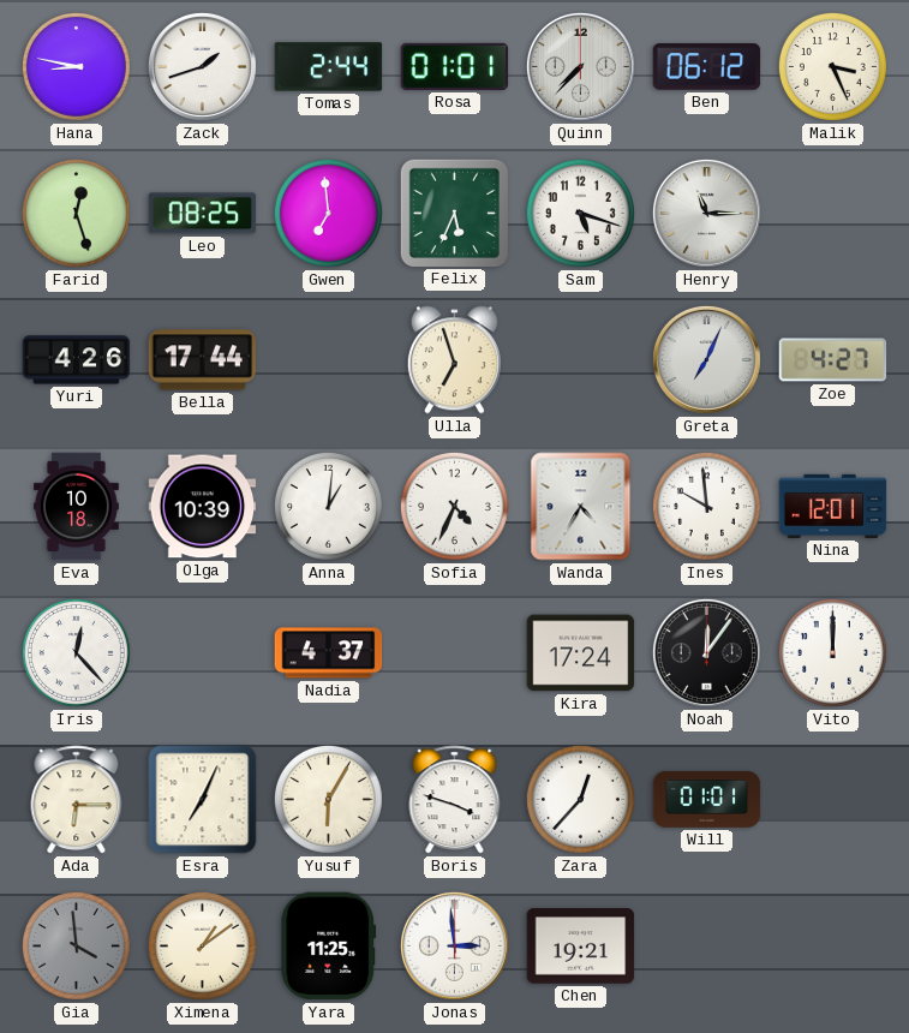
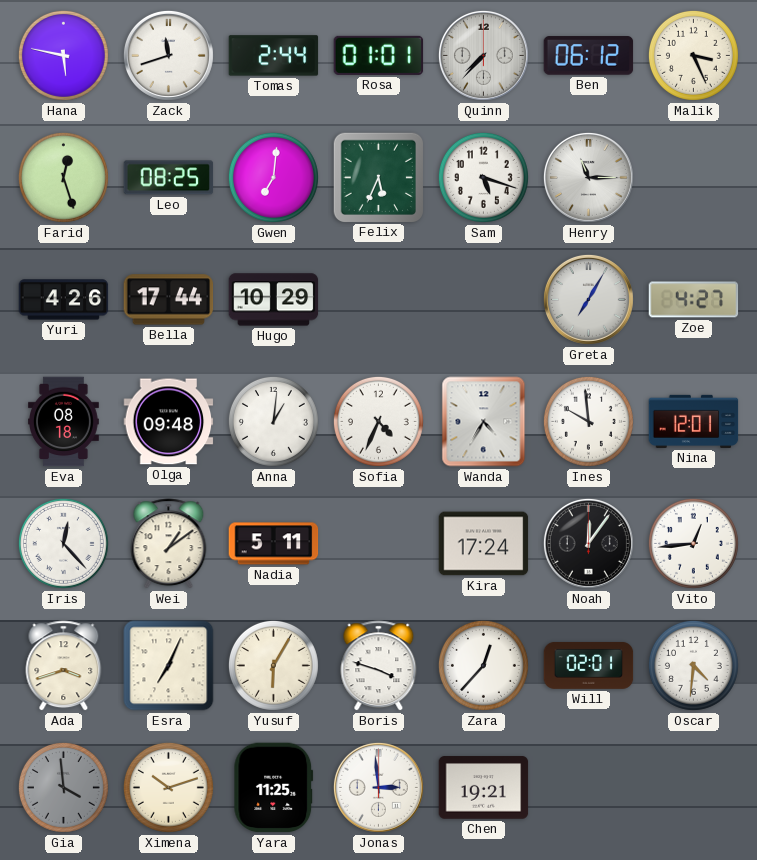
Hana: 8:47 -> 5:47 (63, 55)
Zack: 1:42 -> 11:42 (168, 55)
Gwen: 6:59 -> 7:01 (273, 177)
Hugo: none -> 10:29 (274, 300)
Ulla: 6:57 -> none (454, 360)
Greta: 7:04 -> 7:05 (588, 299)
Eva: 10:18 -> 08:18 (64, 422)
Olga: 10:39 -> 09:48 (169, 422)
Wei: none -> 1:09 (169, 544)
Nadia: 4:37 -> 5:11 (274, 544)
Vito: 12:00 -> 12:44 (693, 543)
Ada: 6:15 -> 3:42 (64, 666)
Will: 01:01 -> 02:01 (589, 665)
Oscar: none -> 4:31 (693, 665)
Ximena: 1:09 -> 10:12 (168, 787)
